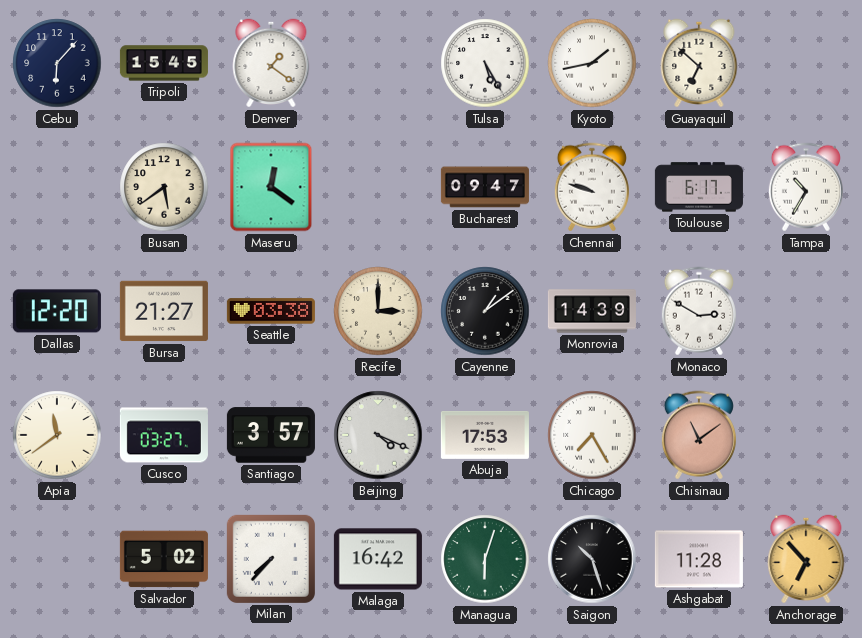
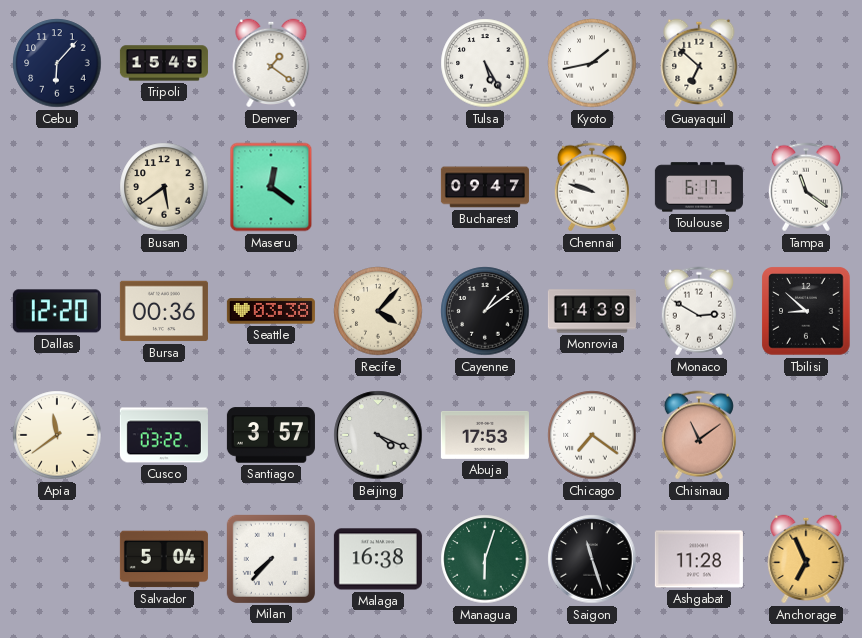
Tampa: 10:35 -> 11:21 (806, 187)
Bursa: 21:27 -> 00:36 (164, 311)
Recife: 3:00 -> 4:07 (378, 311)
Tbilisi: none -> 8:52 (806, 311)
Cusco: 03:27 -> 03:22 (164, 435)
Chicago: 7:25 -> 7:21 (592, 435)
Salvador: 5:02 -> 5:04 (164, 559)
Malaga: 16:42 -> 16:38 (378, 559)
Saigon: 10:27 -> 11:27 (592, 559)
Anchorage: 6:53 -> 6:56 (806, 559)
